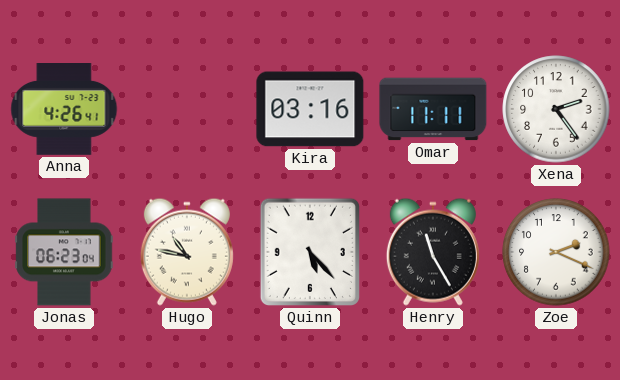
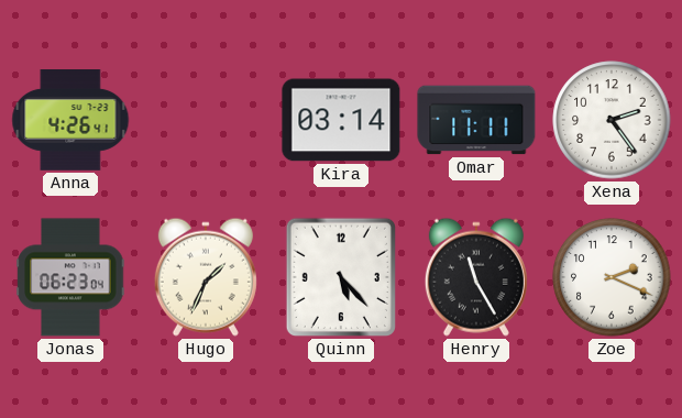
Kira: 03:16 -> 03:14 (341, 120)
Hugo: 10:47 -> 1:34 (206, 277)
